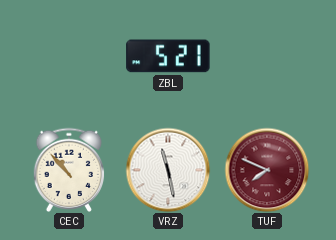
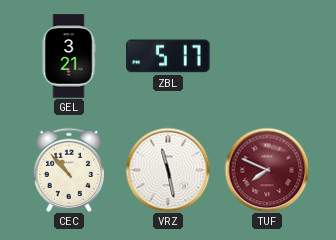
GEL: none -> 3:21 (69, 56)
ZBL: 5:21 -> 5:17 (168, 56)
